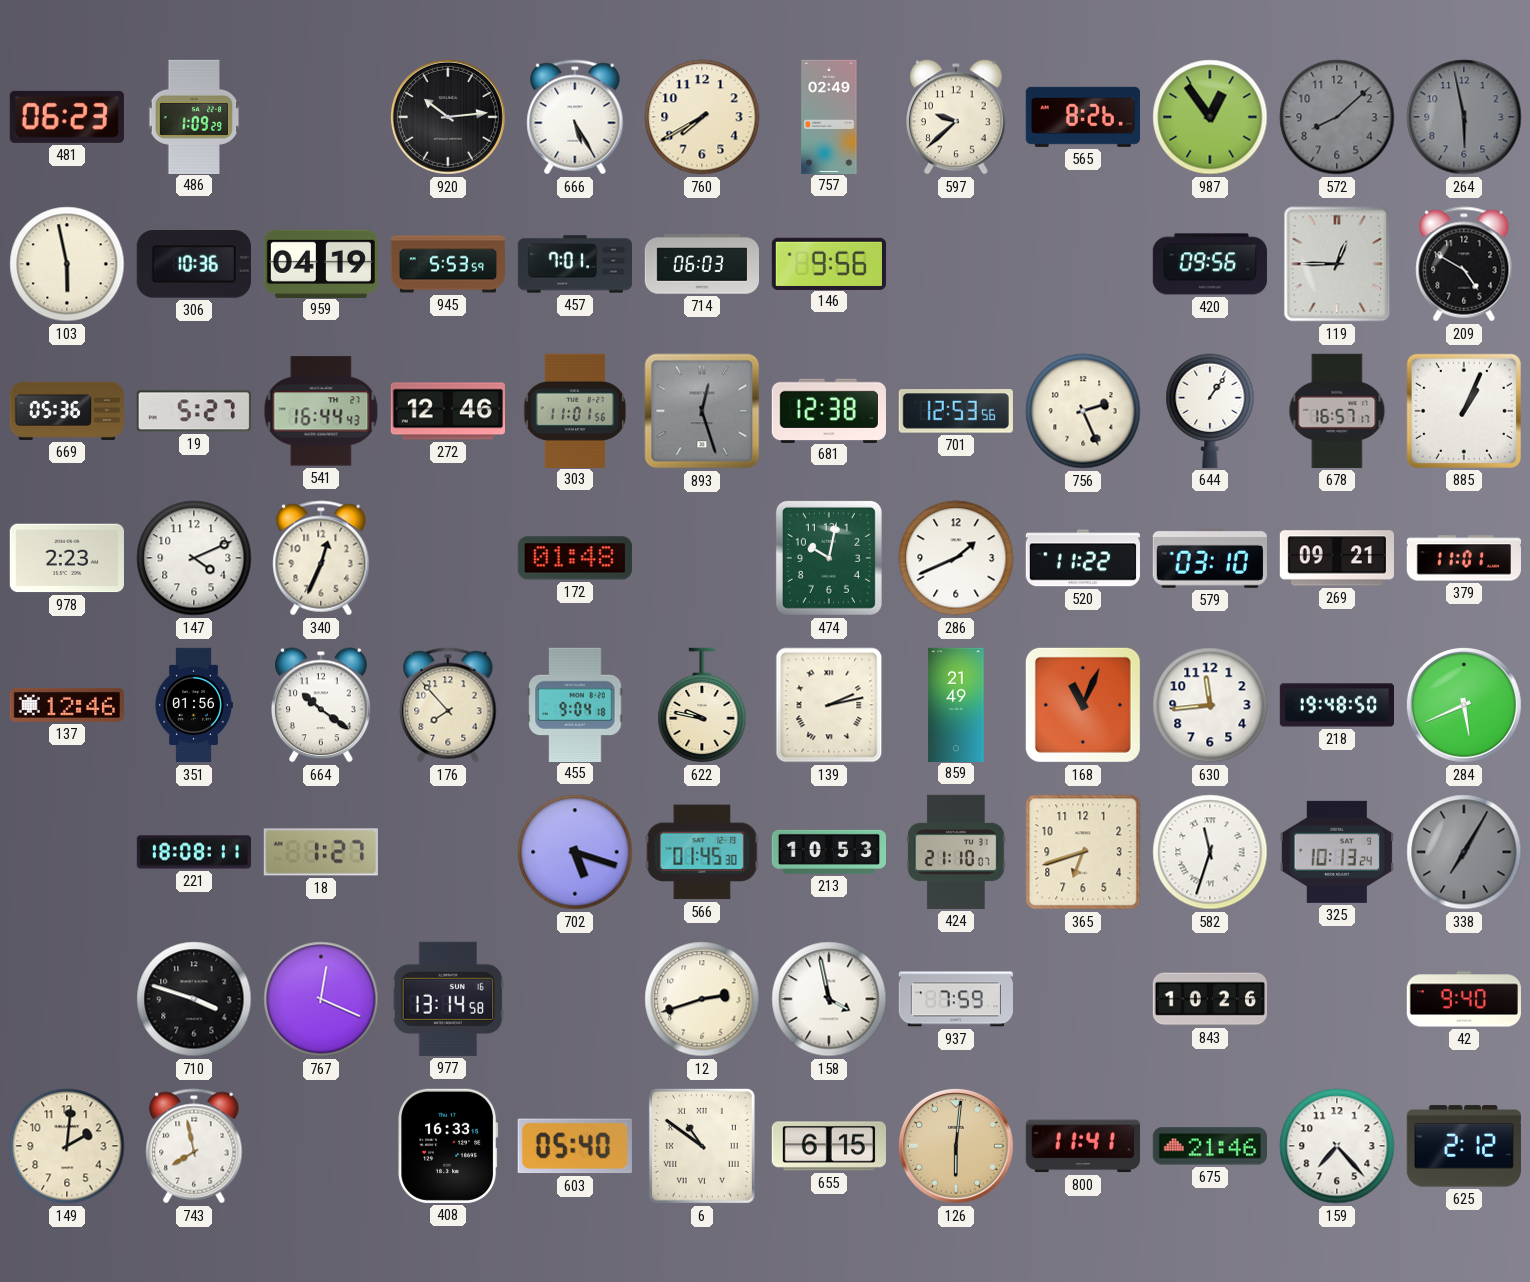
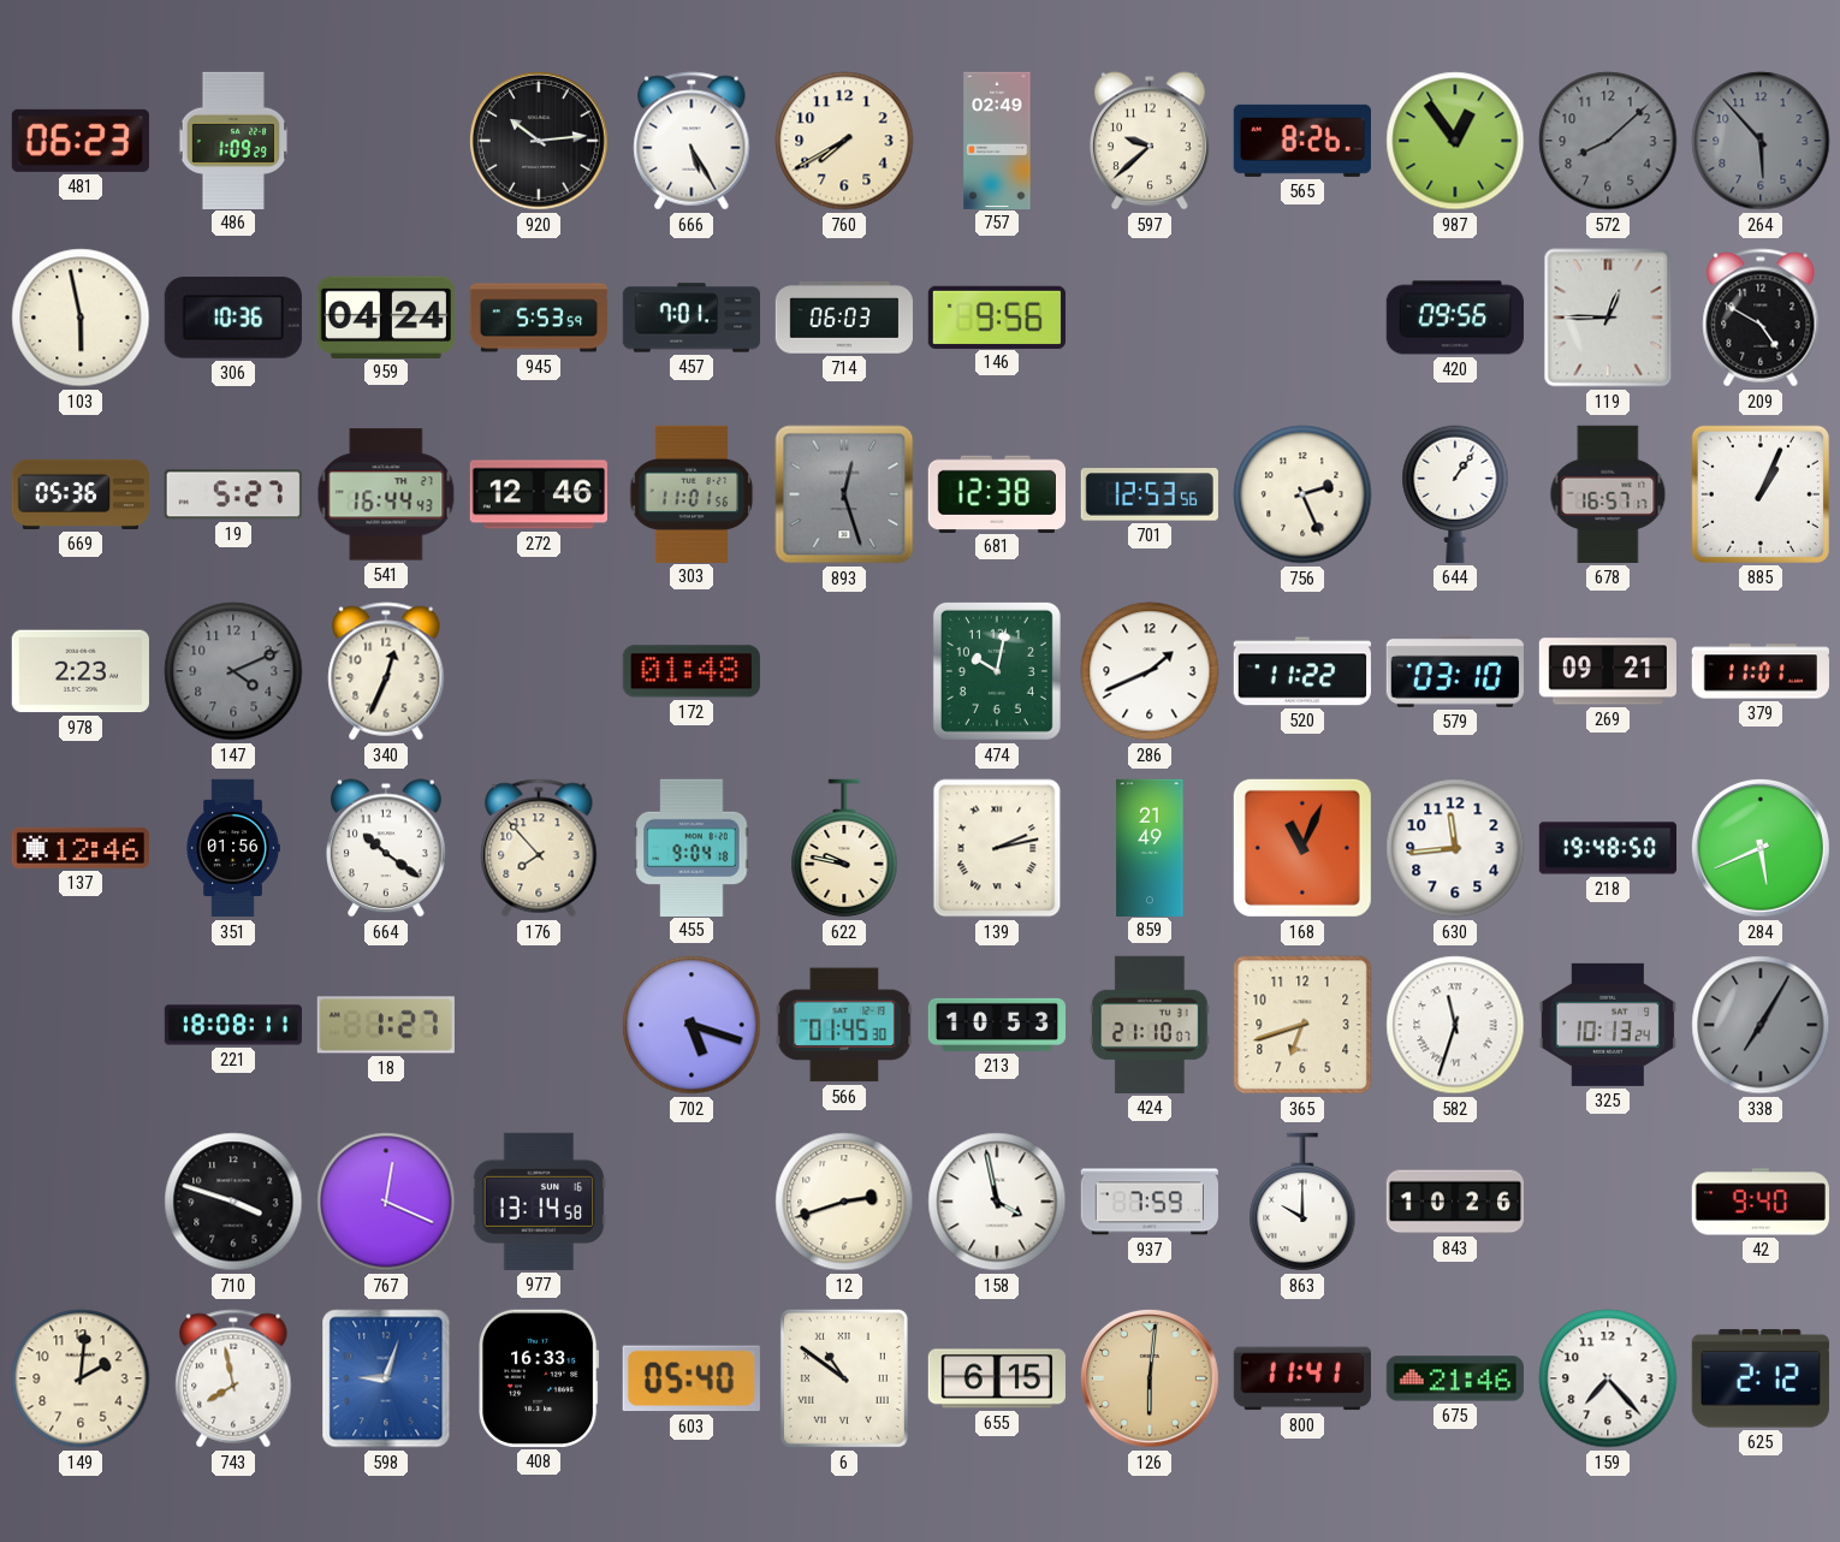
264: 5:58 -> 5:53 (1761, 141)
959: 04:19 -> 04:24 (386, 316)
147 dial: white -> grey (233, 671)
863: none -> 10:00 (1302, 1202)
598: none -> 9:03 (386, 1378)
